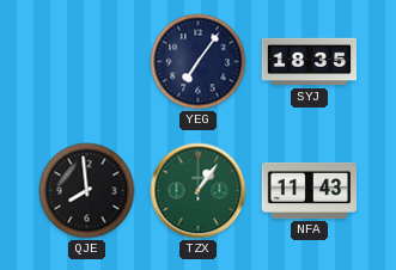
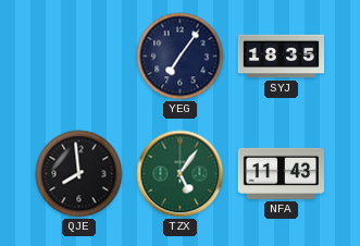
TZX: 1:06 -> 5:06 (181, 174)
